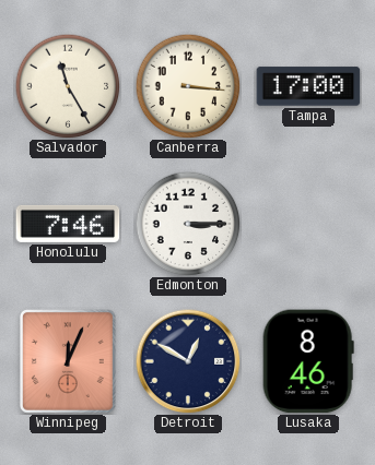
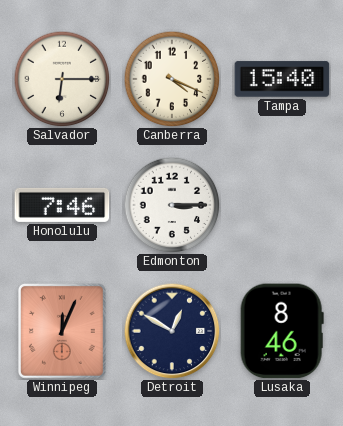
Salvador: 11:25 -> 6:15 (62, 79)
Canberra: 3:16 -> 4:19 (172, 79)
Tampa: 17:00 -> 15:40 (282, 79)
